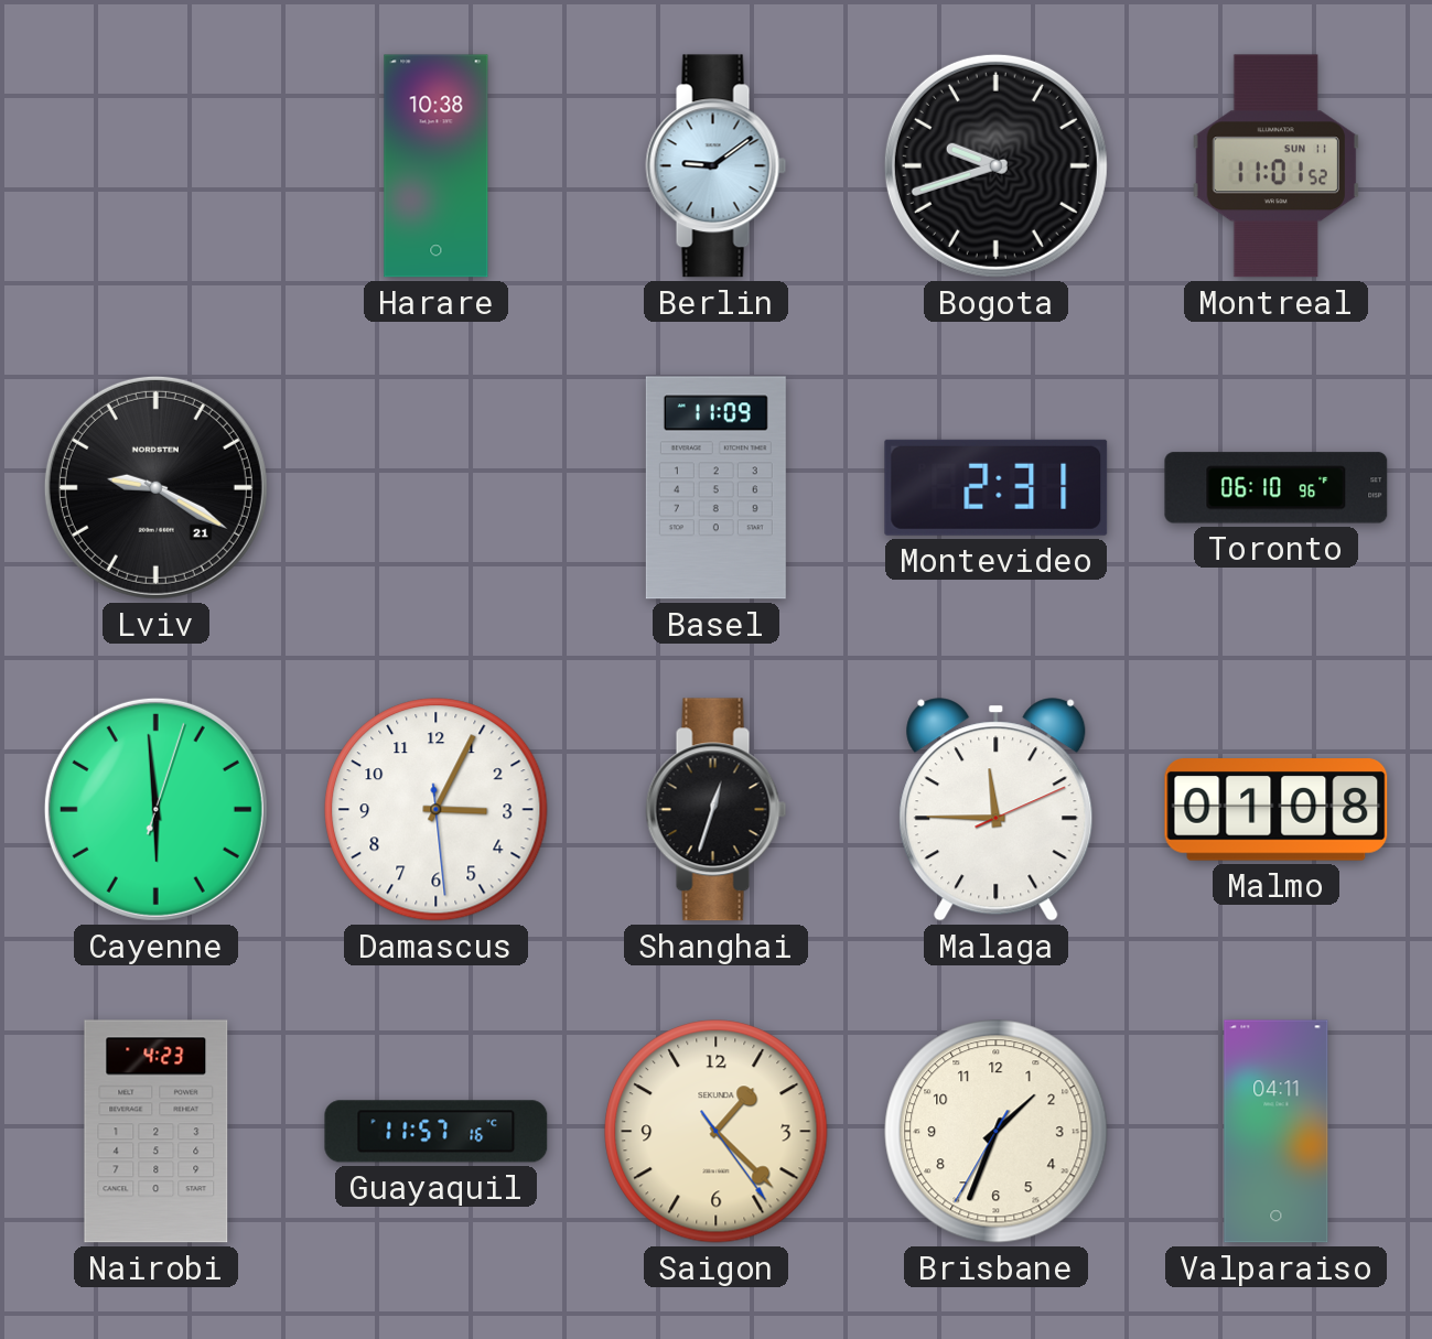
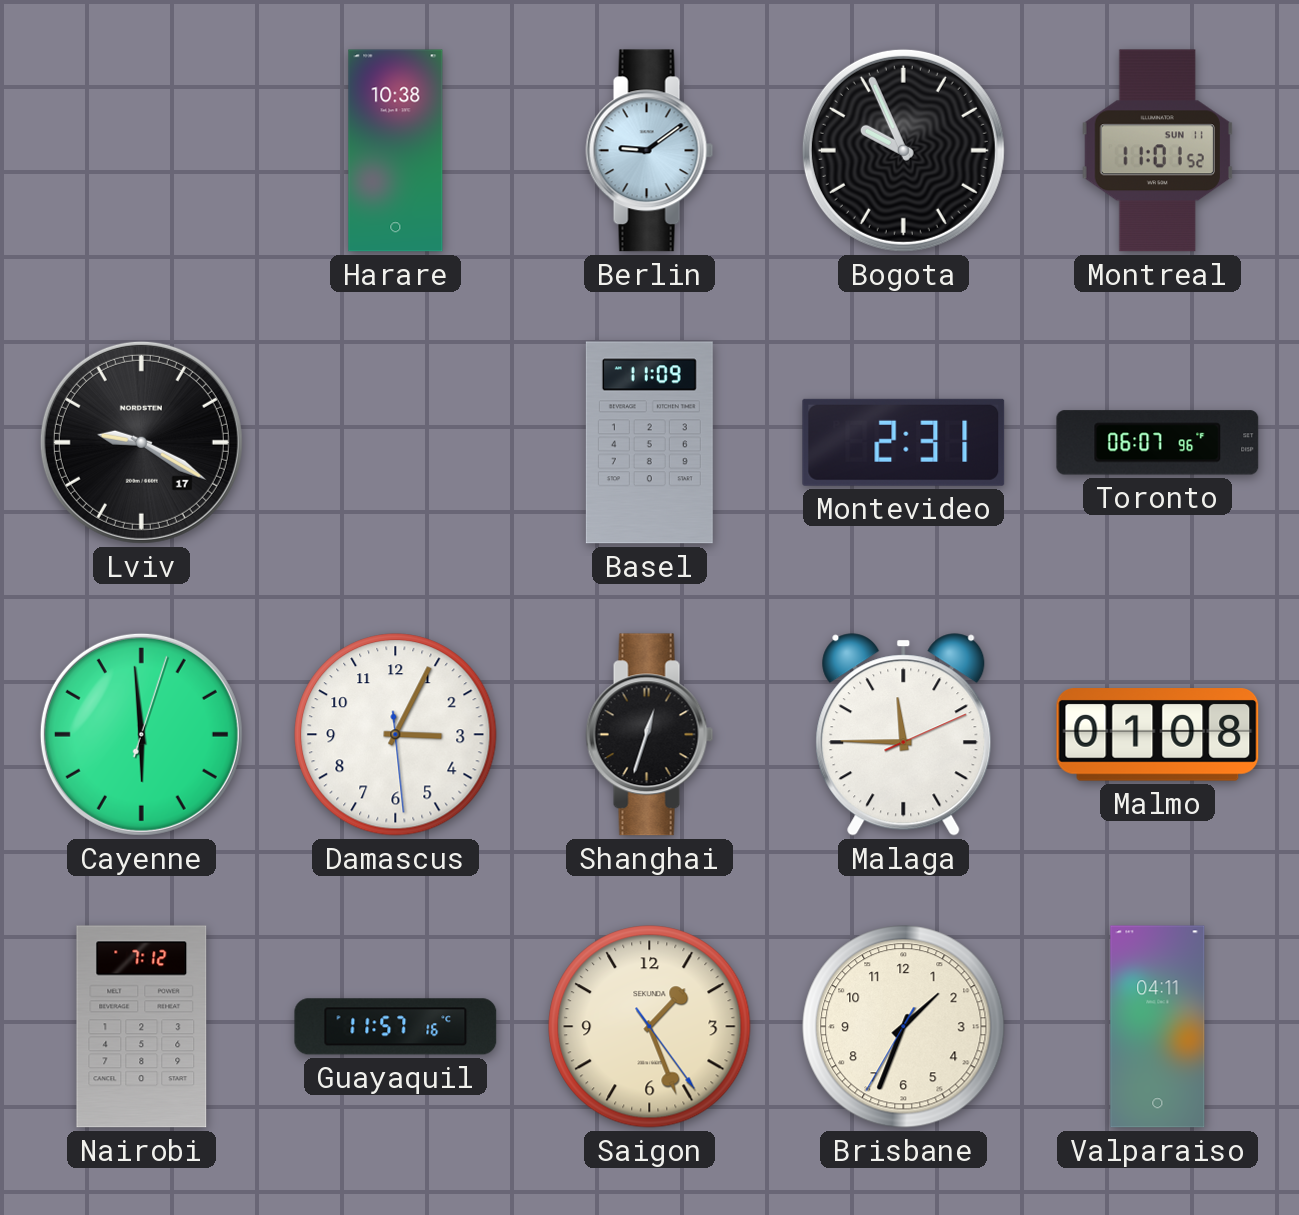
Bogota: 9:42 -> 9:56 (903, 150)
Lviv date: 21 -> 17 (141, 442)
Toronto: 06:10 -> 06:07 (1158, 443)
Nairobi: 4:23 -> 7:12 (142, 1027)
Saigon: 1:22 -> 1:26 (650, 1027)
